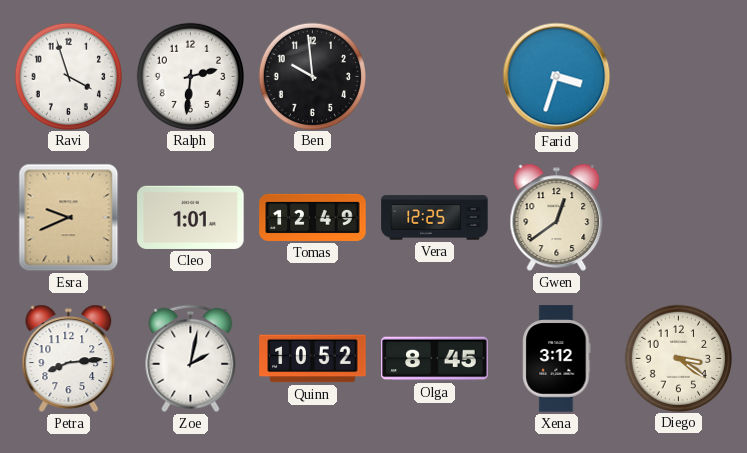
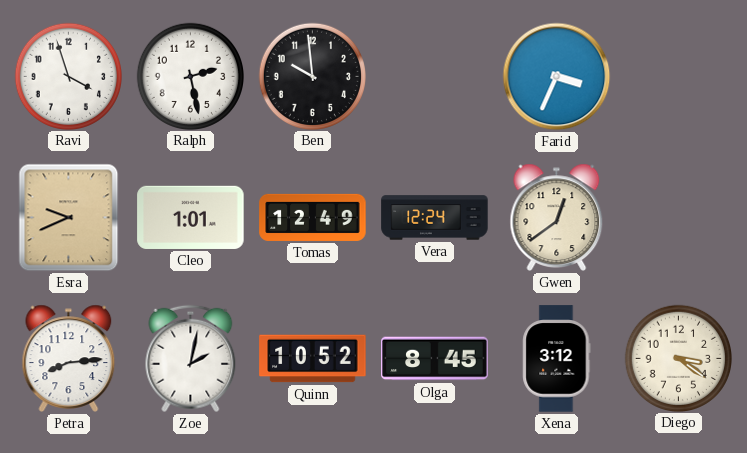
Ralph: 2:31 -> 2:28 (190, 76)
Farid: 3:33 -> 3:34 (557, 77)
Vera: 12:25 -> 12:24 (435, 218)
